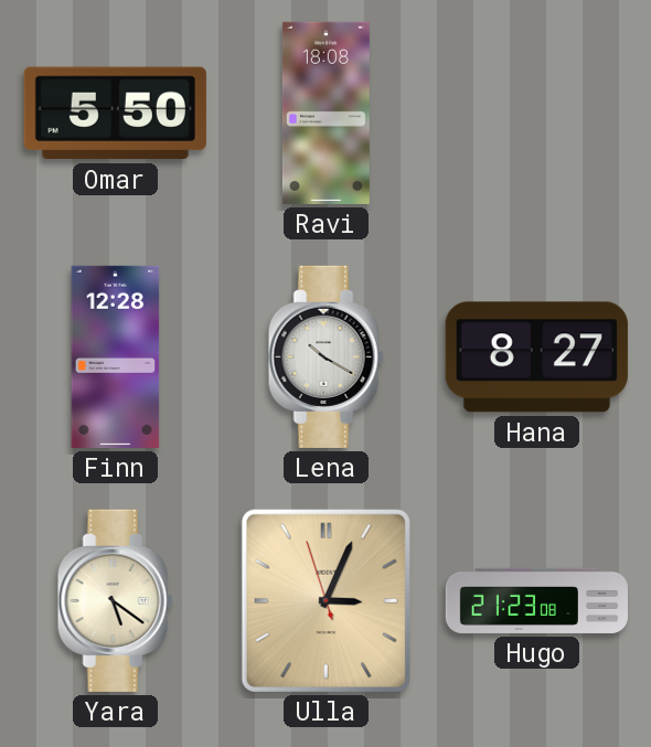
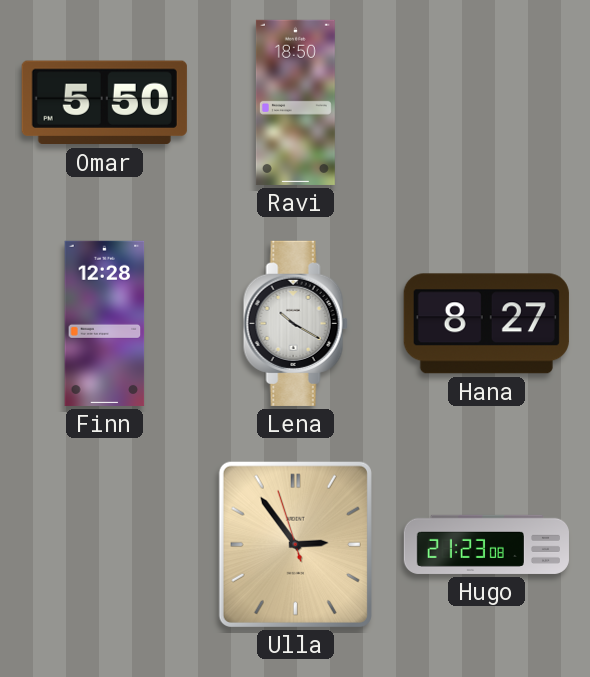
Ravi: 18:08 -> 18:50 (295, 102)
Yara: 5:21 -> none (115, 600)
Ulla: 3:03 -> 2:53 (295, 544)
